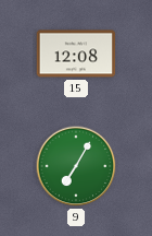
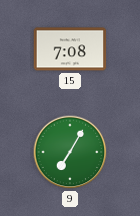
15: 12:08 -> 7:08 (70, 49)
